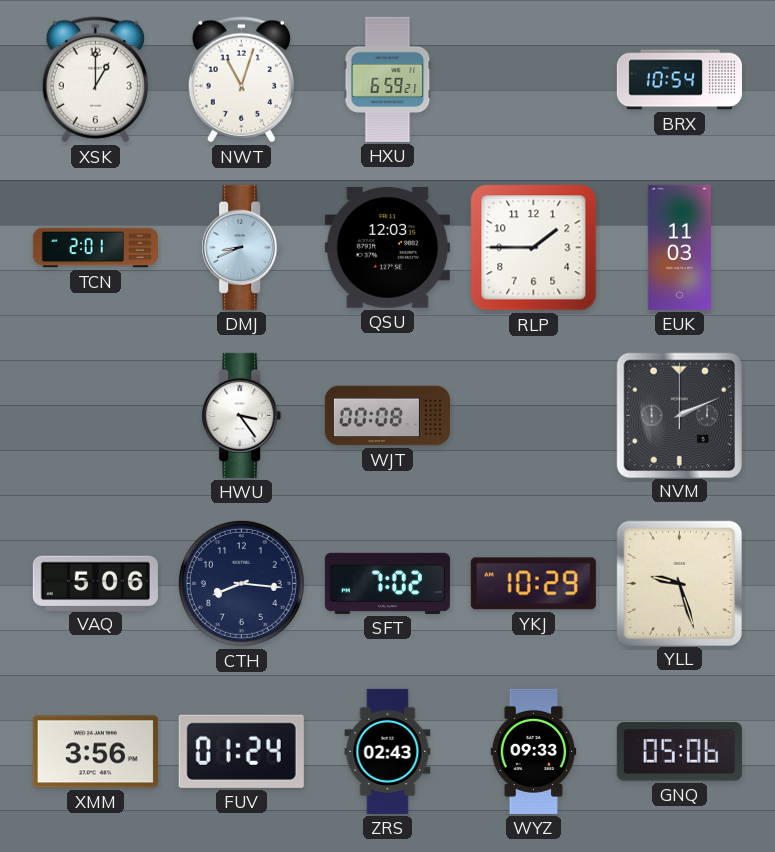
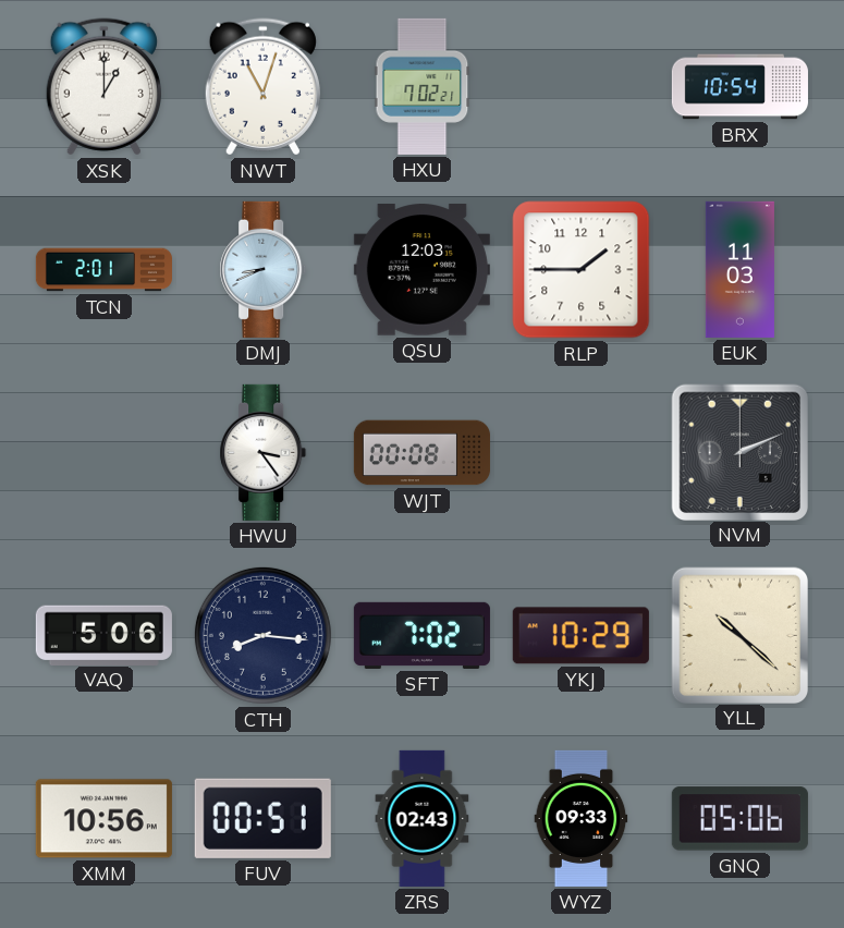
HXU: 6:59 -> 7:02 (423, 86)
YLL: 9:27 -> 10:22 (739, 635)
XMM: 3:56 -> 10:56 (103, 819)
FUV: 01:24 -> 00:51 (262, 818)
